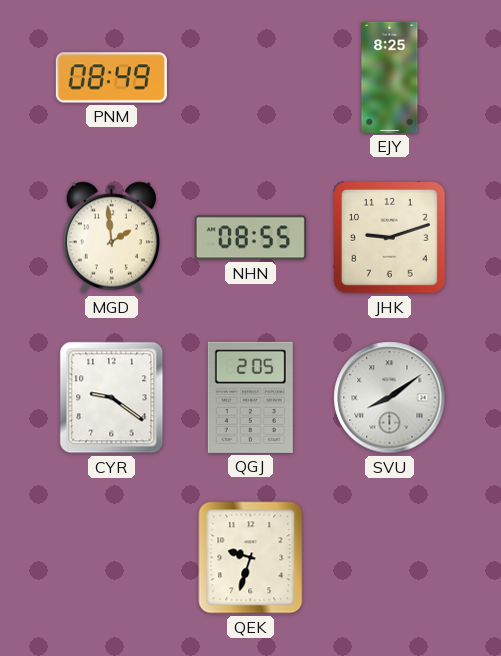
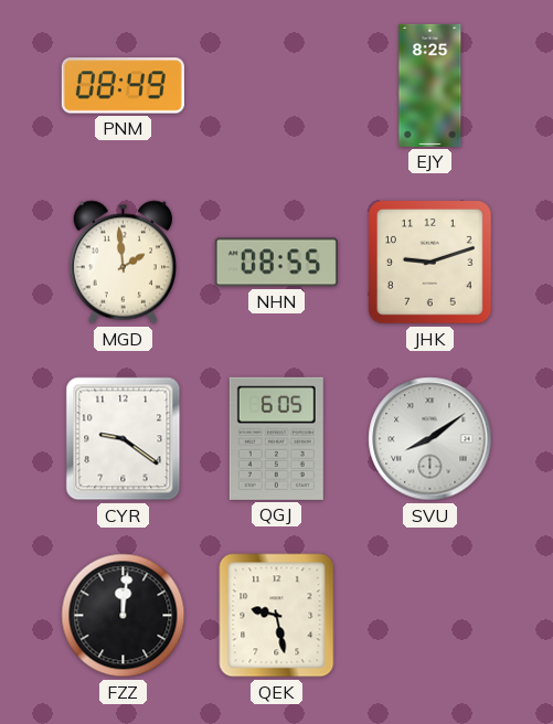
QGJ: 2:05 -> 6:05 (276, 438)
FZZ: none -> 12:01 (124, 616)
QEK: 9:33 -> 9:28 (277, 616)
